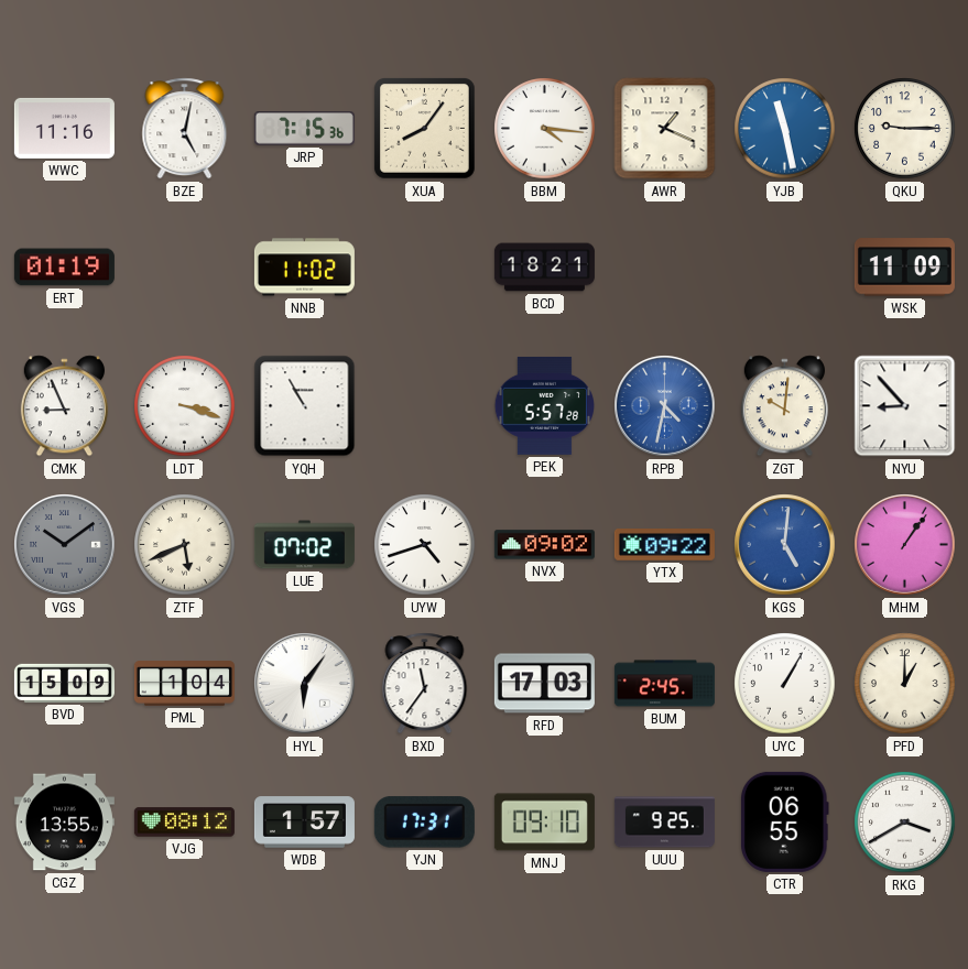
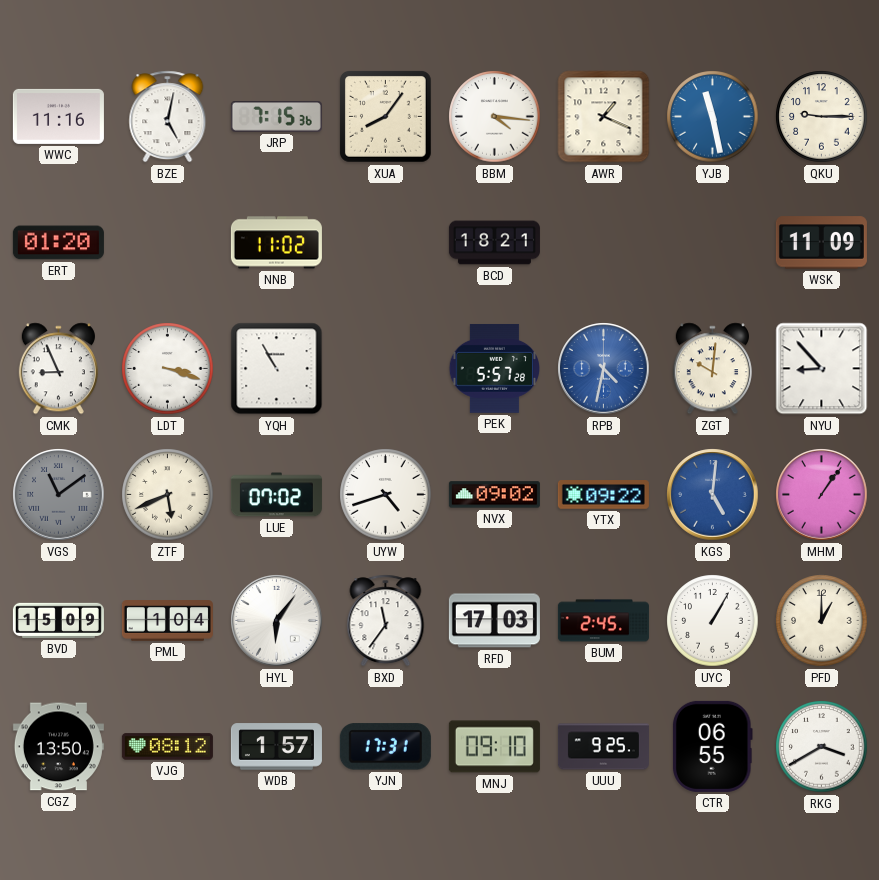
ERT: 01:19 -> 01:20 (58, 243)
VGS: 10:09 -> 11:09 (59, 495)
CGZ: 13:55 -> 13:50 (58, 747)
